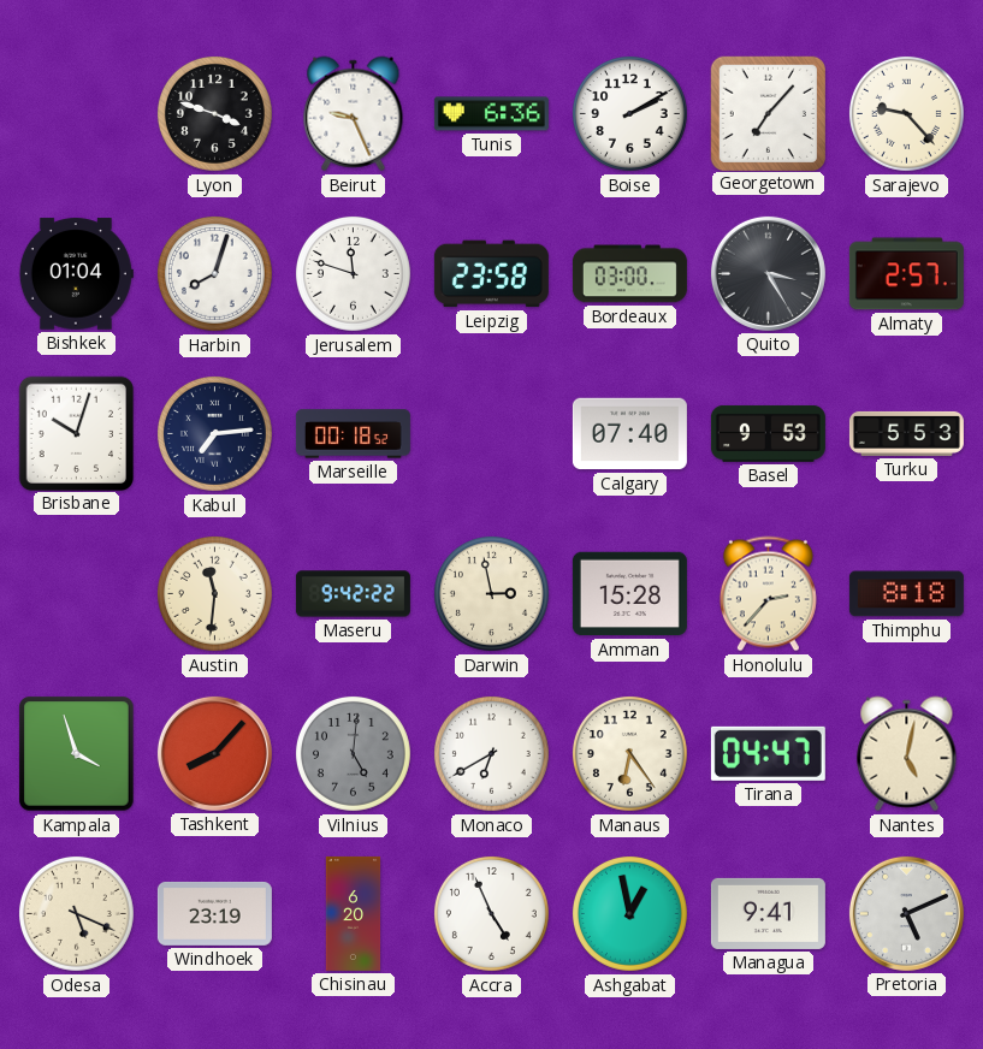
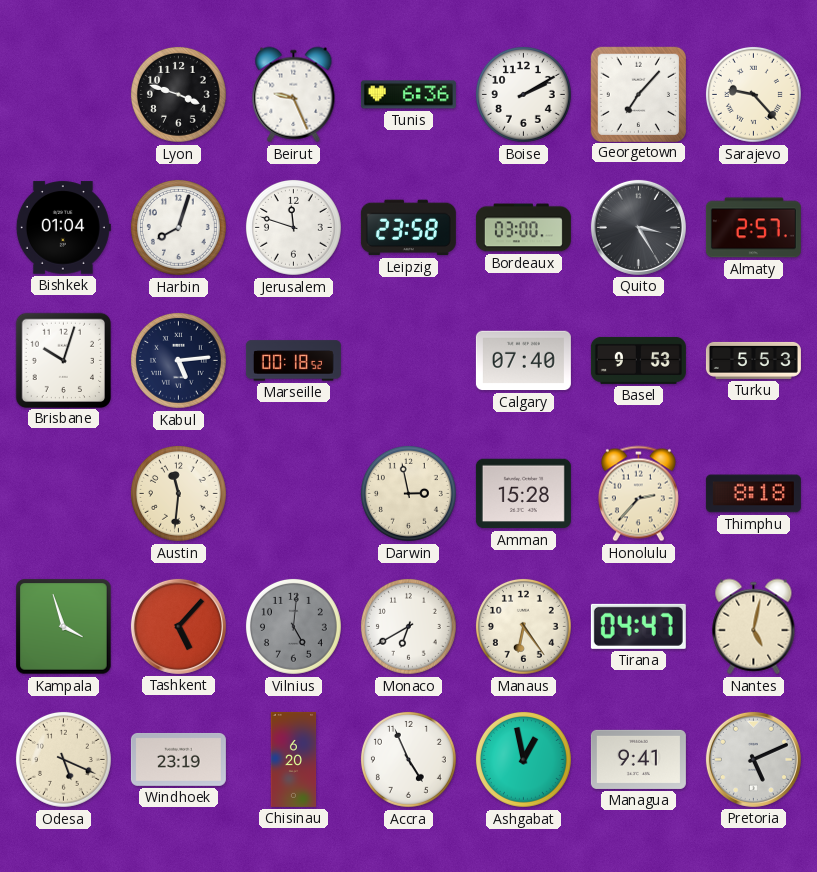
Kabul: 7:14 -> 5:14 (178, 360)
Maseru: 9:42 -> none (353, 594)
Tashkent: 8:07 -> 5:07 (178, 626)
